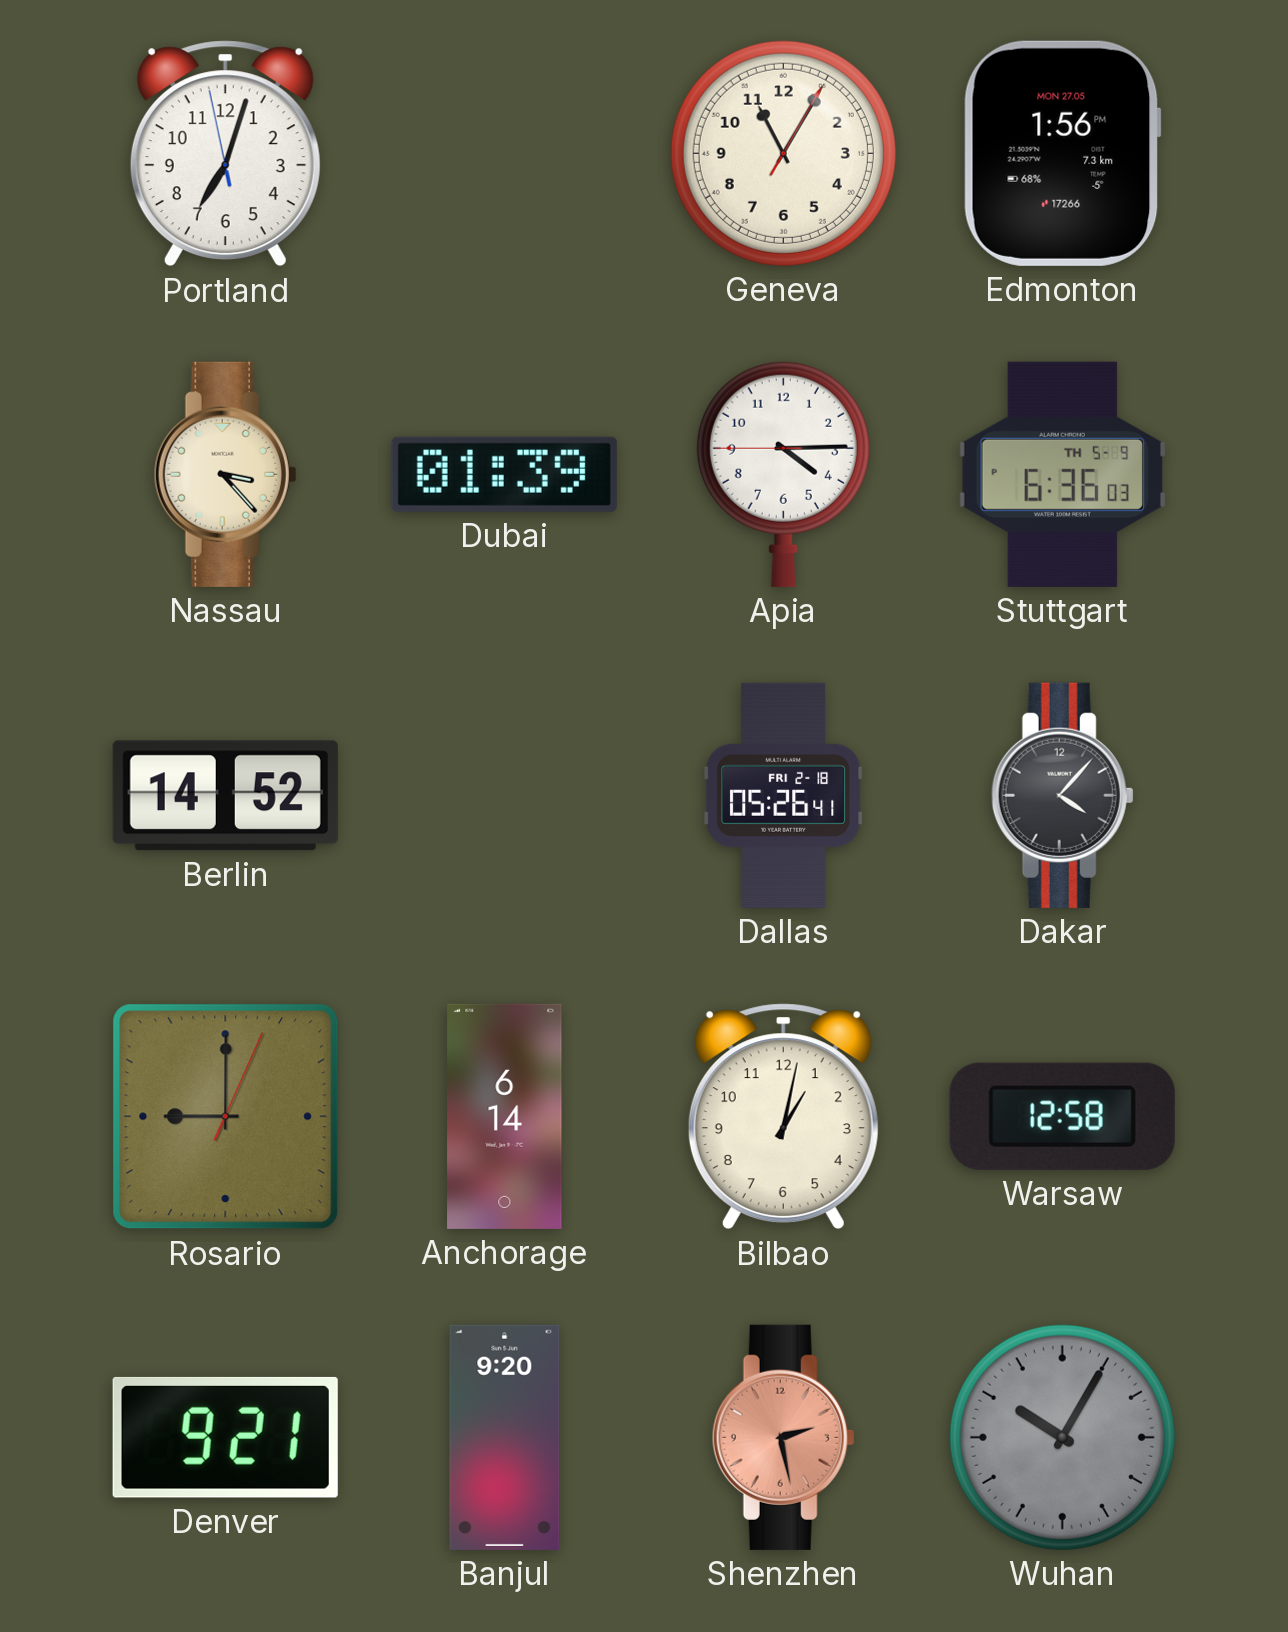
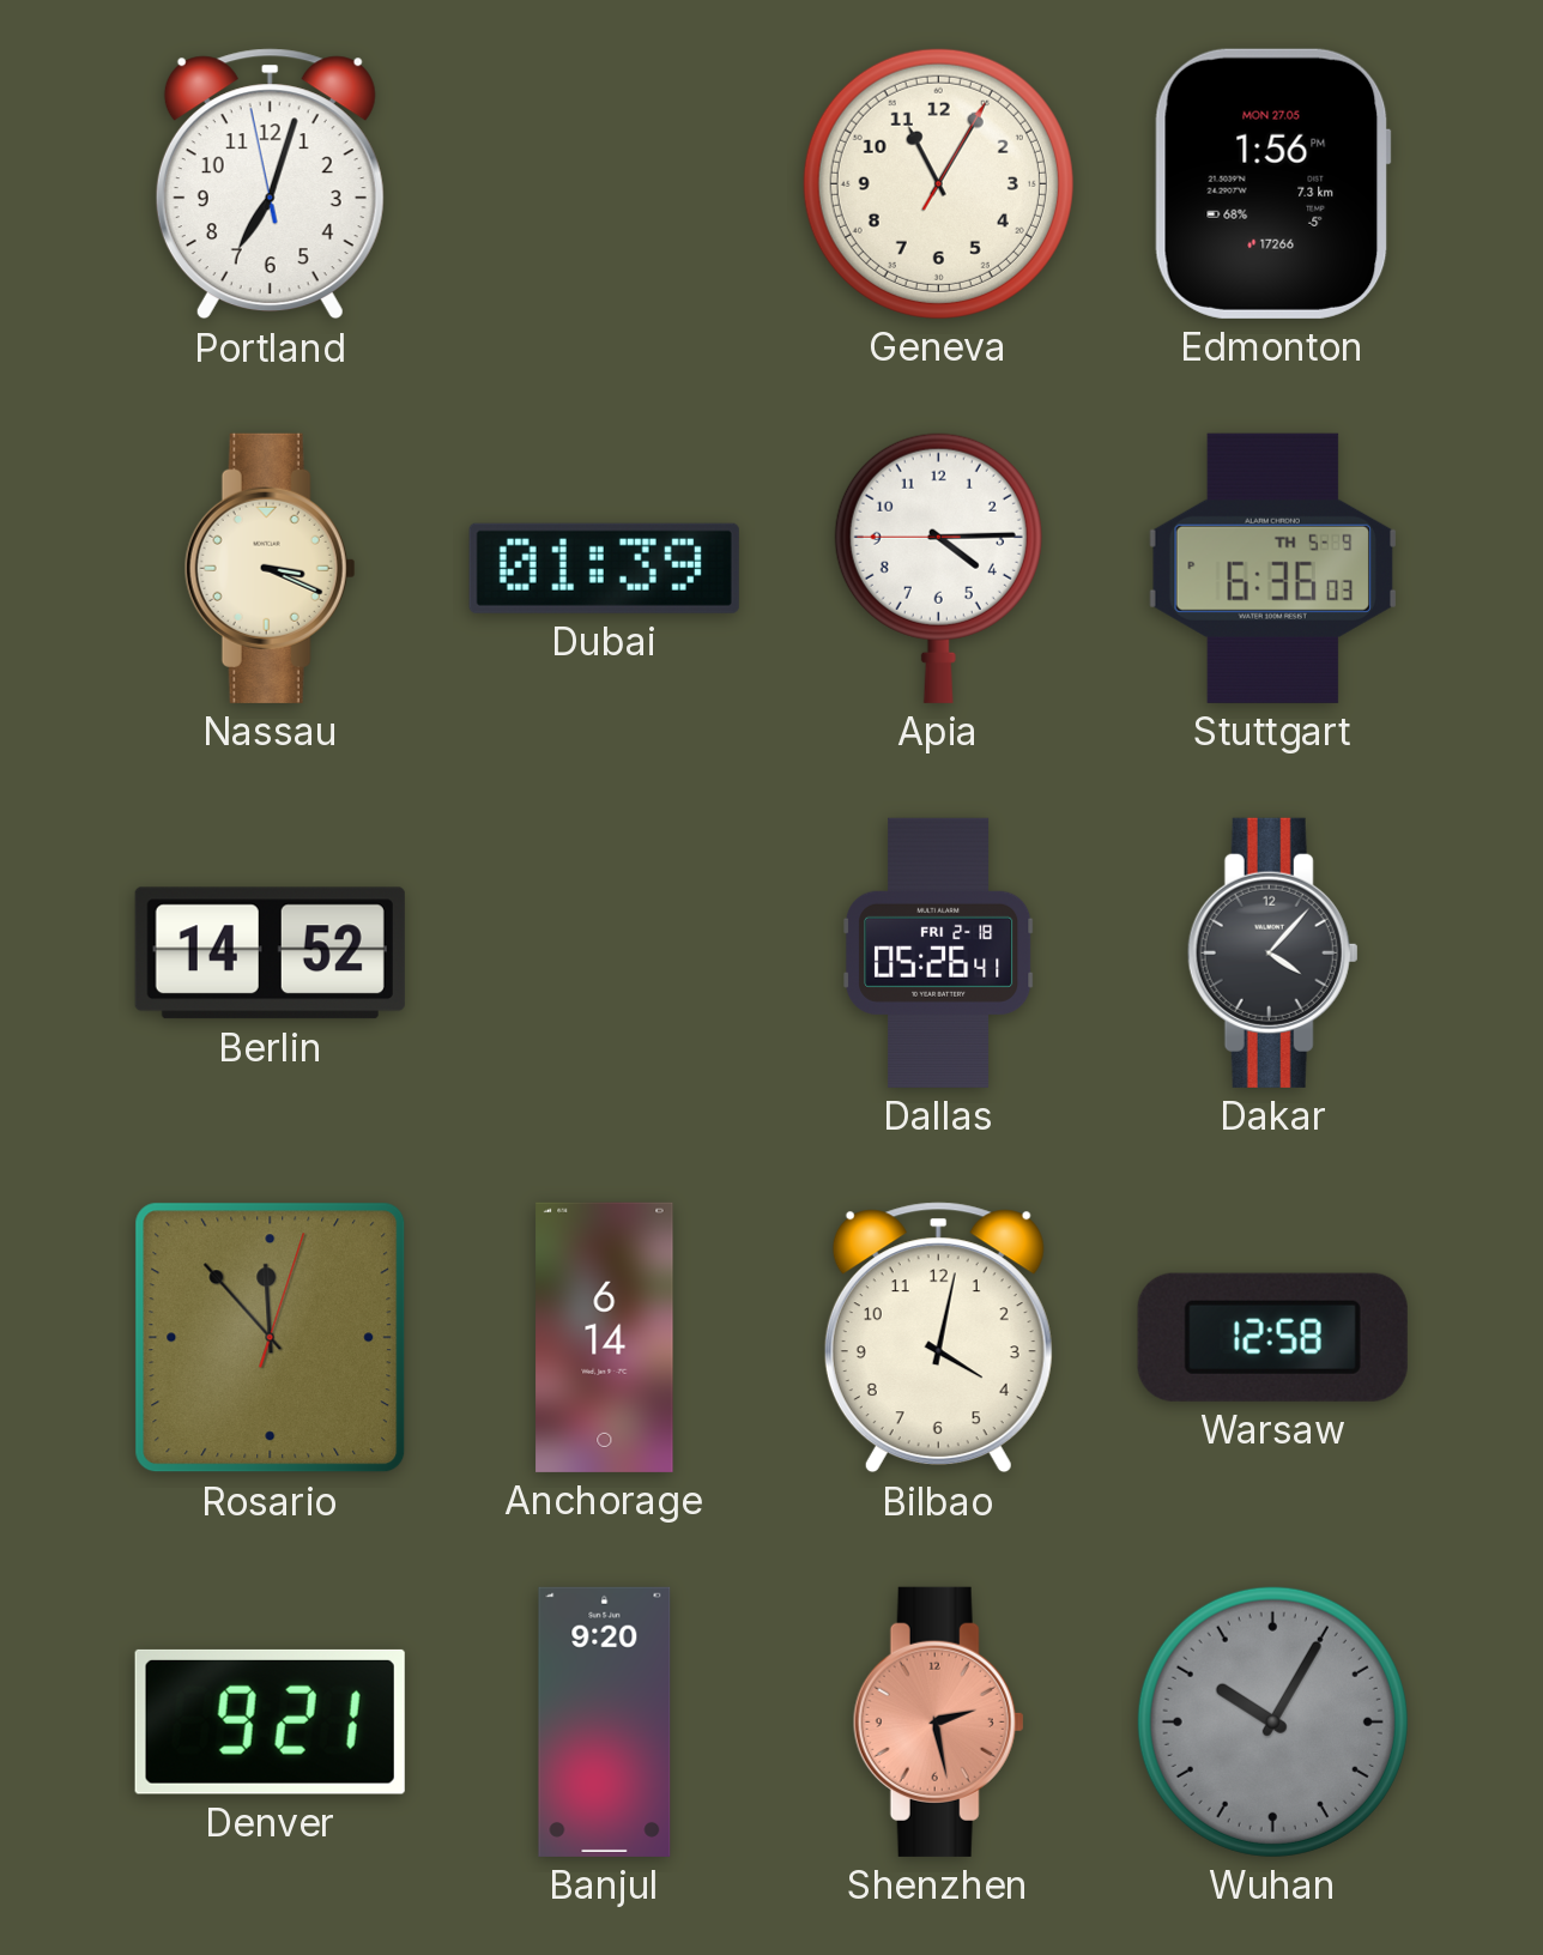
Nassau: 3:23 -> 3:19 (270, 568)
Rosario: 9:00 -> 11:53 (271, 1338)
Bilbao: 1:02 -> 4:02 (938, 1338)
